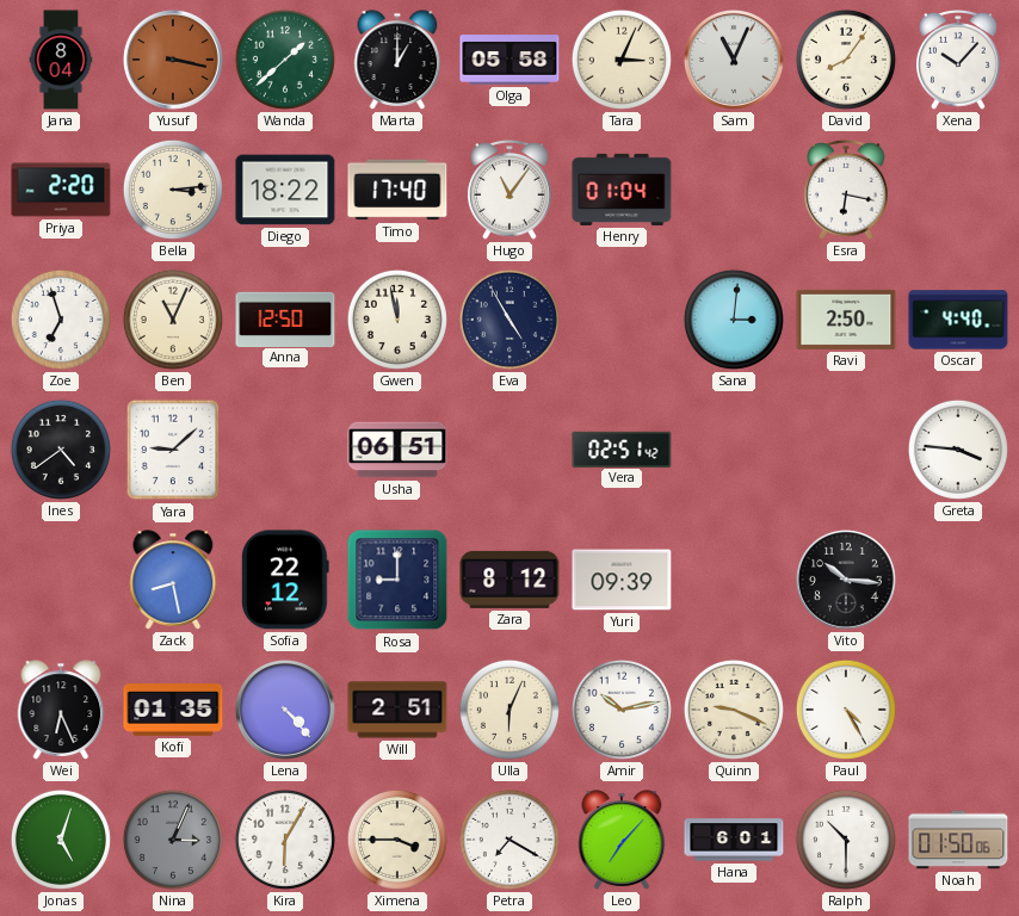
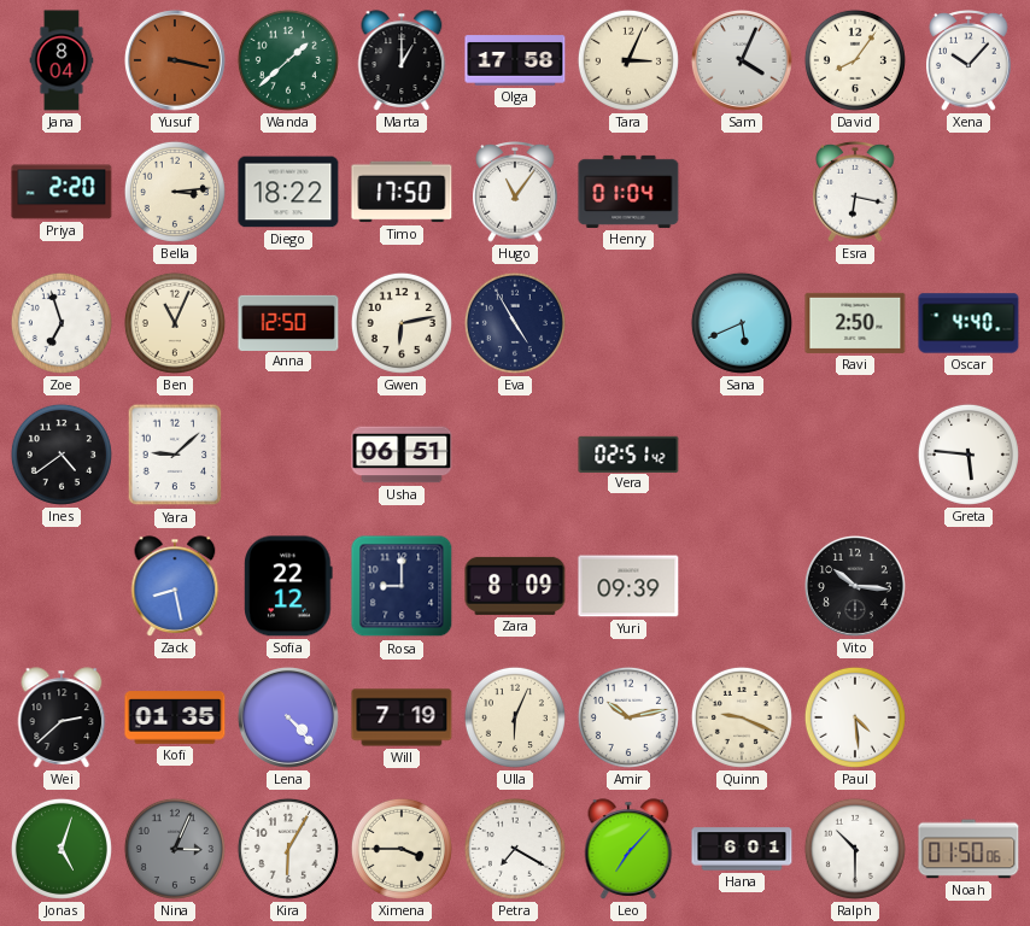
Olga: 05:58 -> 17:58 (515, 60)
Sam: 11:04 -> 4:04 (742, 60)
Timo: 17:40 -> 17:50 (402, 192)
Gwen: 11:58 -> 6:13 (402, 323)
Sana: 3:01 -> 5:41 (742, 323)
Greta: 3:46 -> 5:46 (968, 455)
Zara: 8:12 -> 8:09 (515, 586)
Wei: 6:26 -> 2:38 (62, 717)
Will: 2:51 -> 7:19 (402, 717)
Paul: 4:25 -> 4:29 (855, 717)
